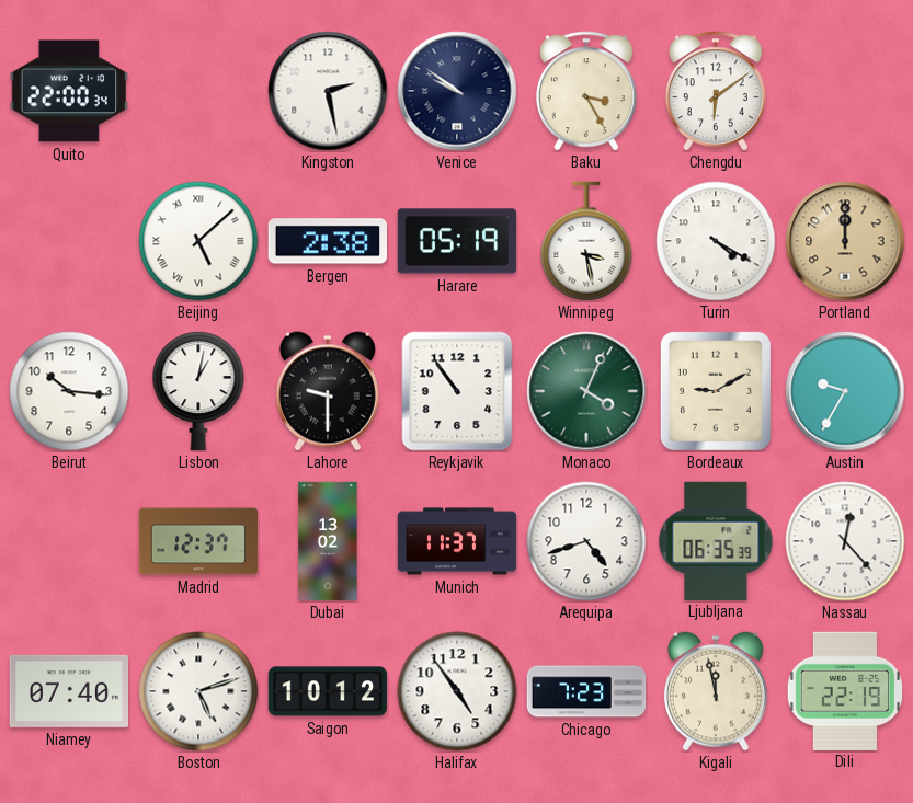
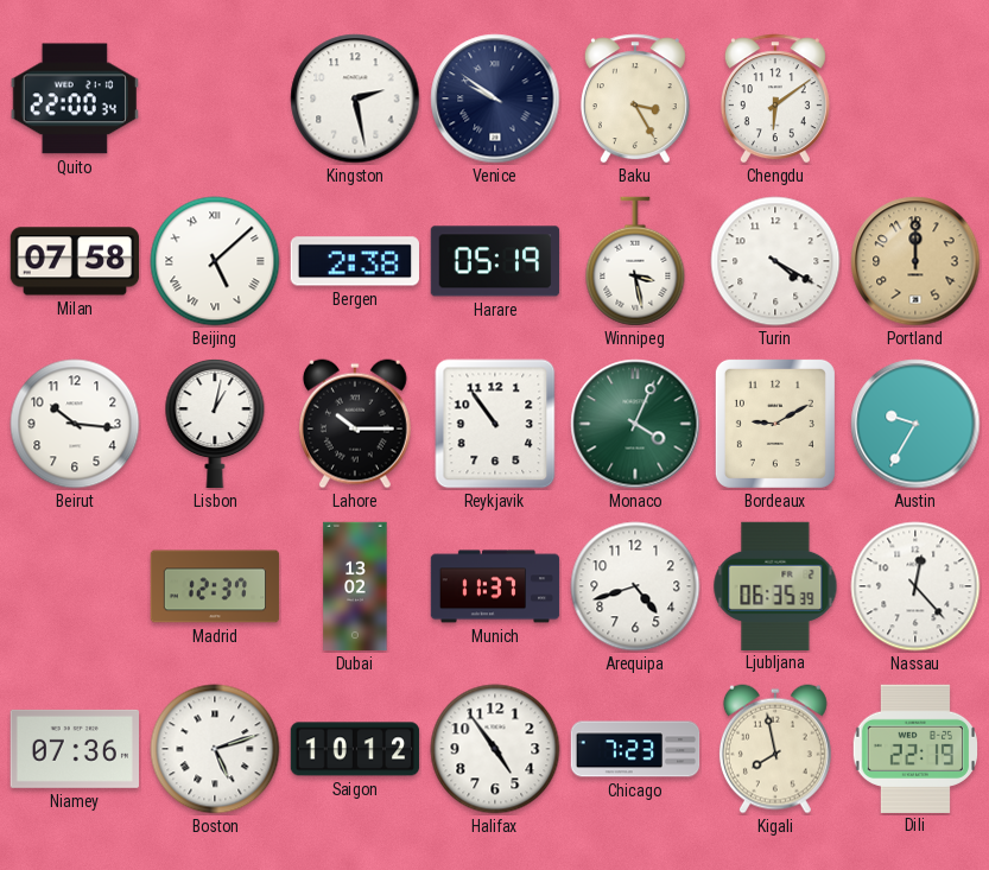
Milan: none -> 07:58 (75, 261)
Lahore: 9:30 -> 10:15 (355, 424)
Niamey: 07:40 -> 07:36 (74, 749)
Kigali: 11:58 -> 7:58 (775, 749)
